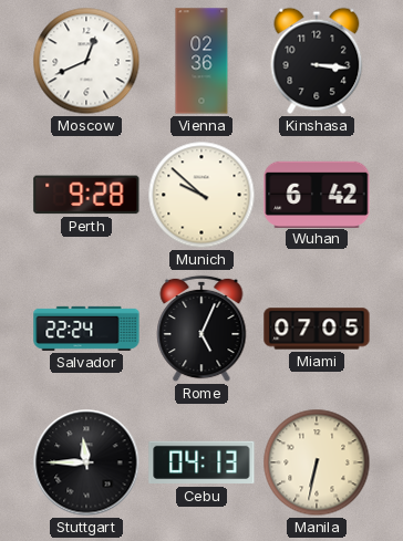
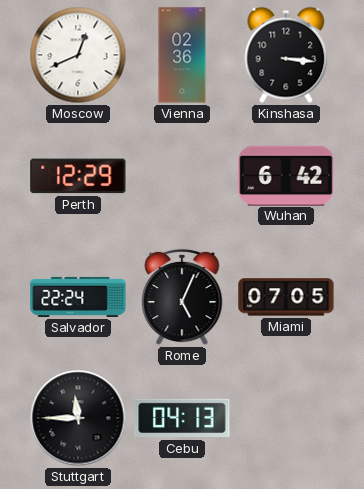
Perth: 9:28 -> 12:29 (78, 176)
Munich: 9:52 -> none (201, 195)
Manila: 6:32 -> none (317, 462)
